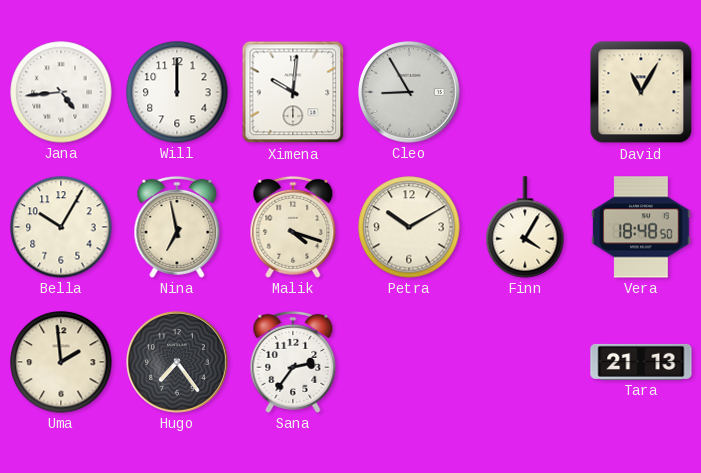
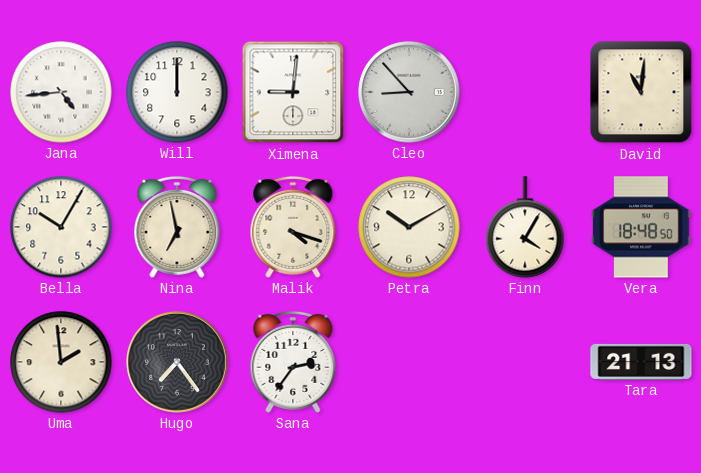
Ximena: 10:01 -> 9:01 (293, 92)
Cleo: 8:55 -> 8:53 (410, 93)
David: 11:05 -> 11:01 (641, 92)
